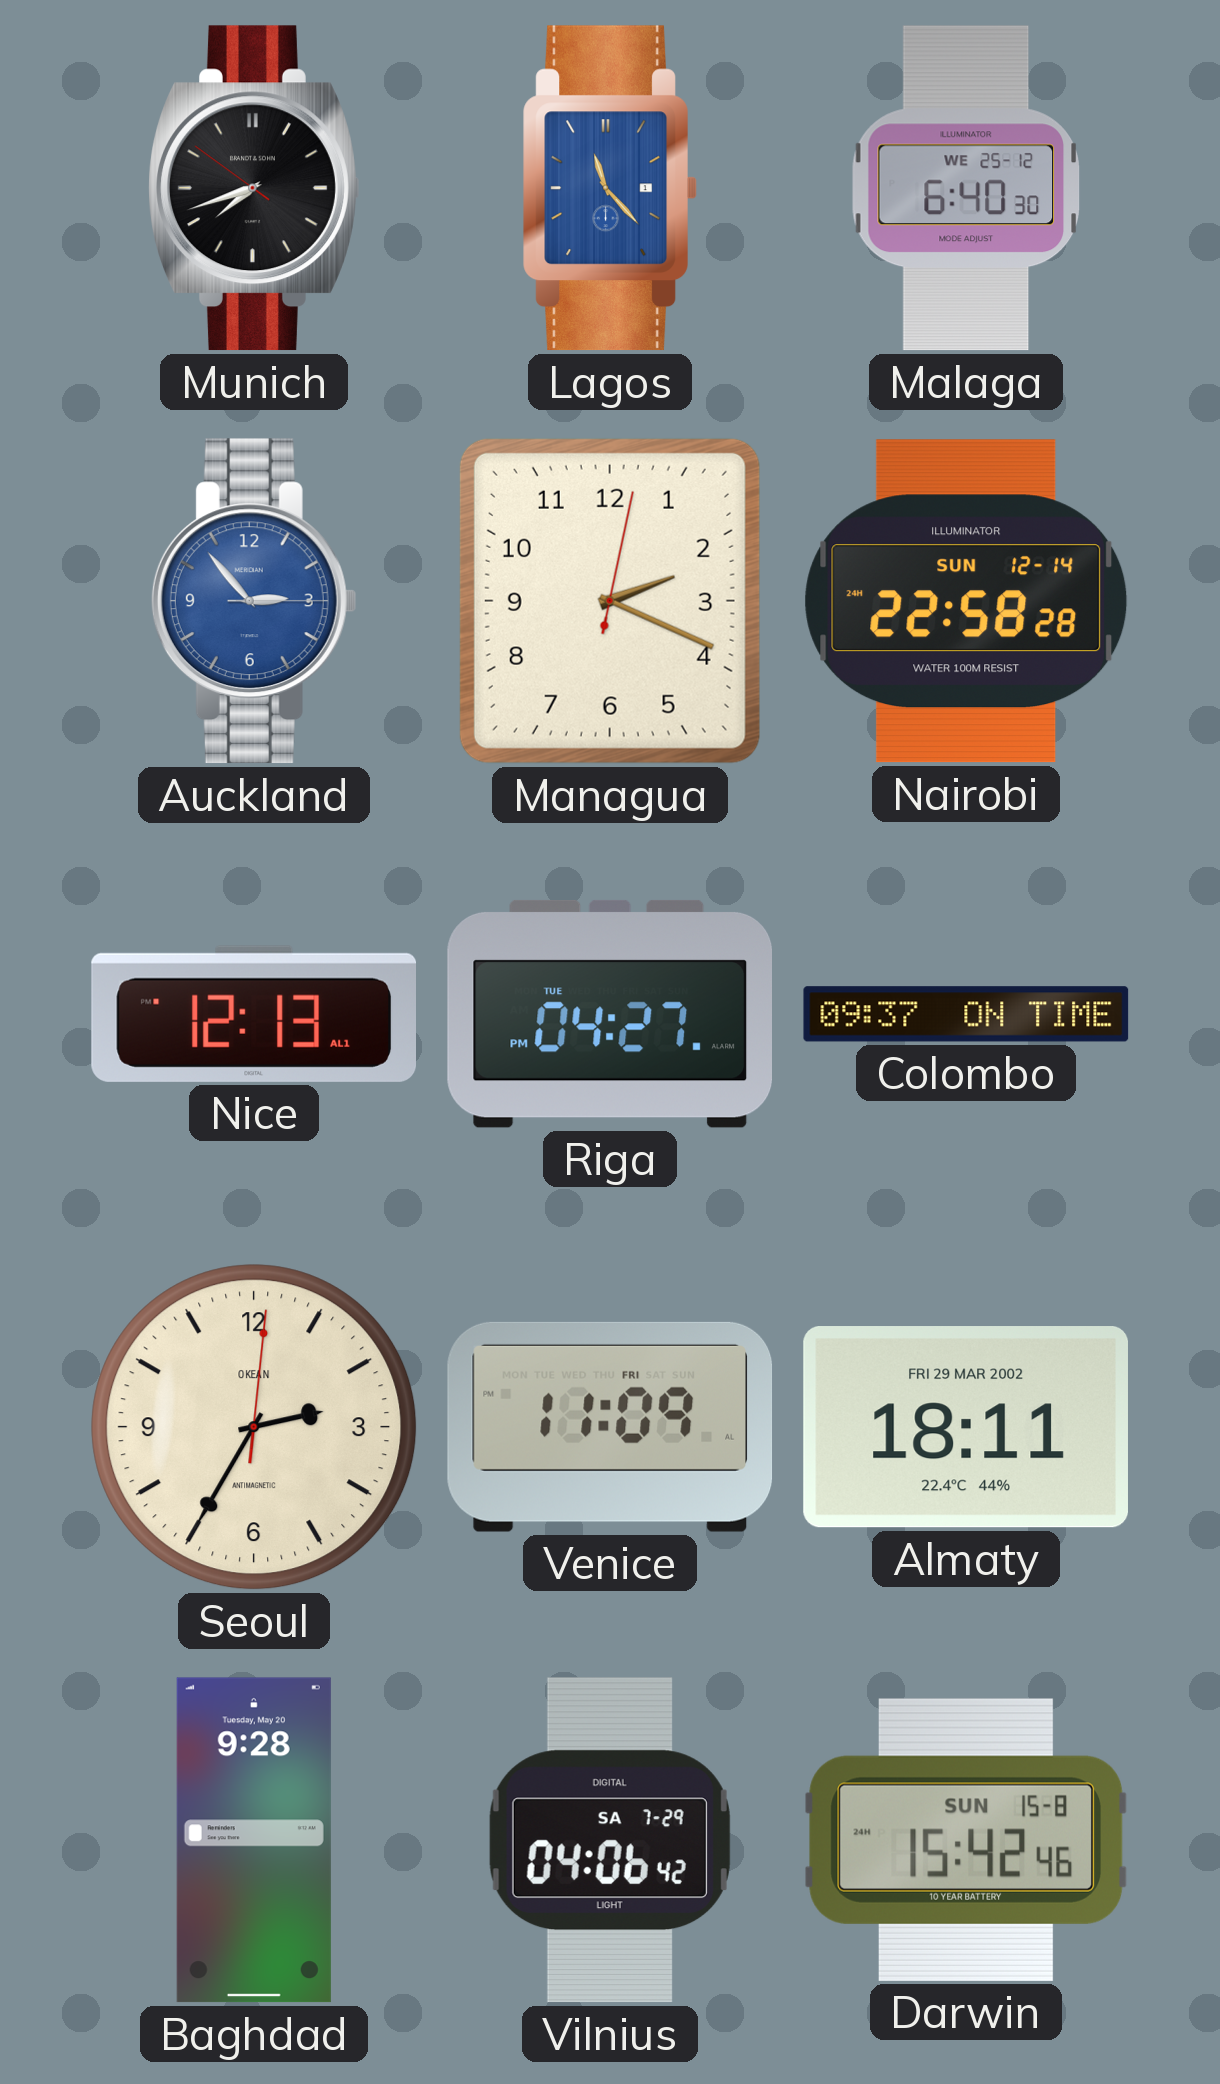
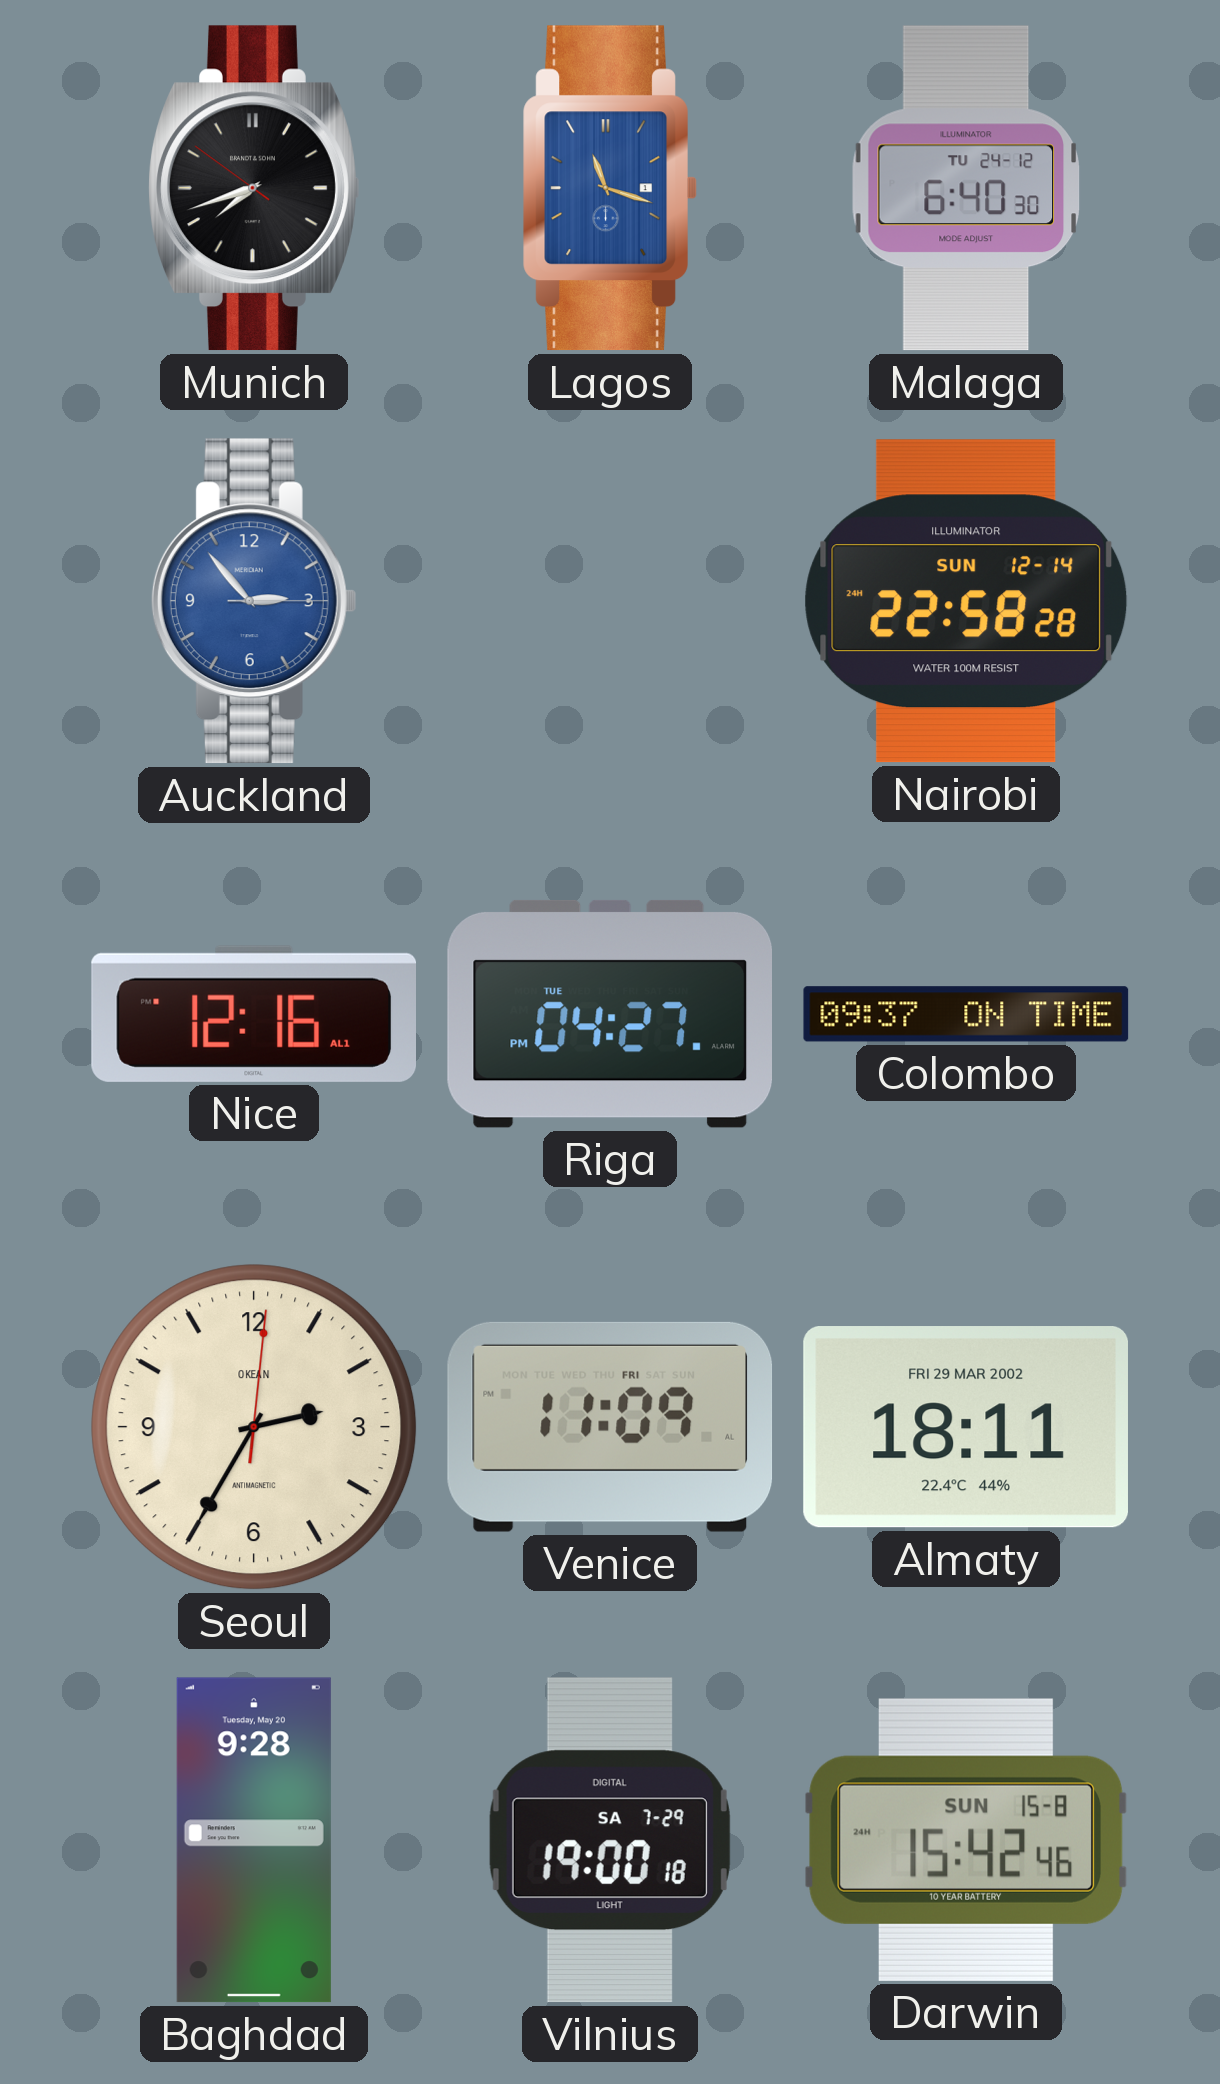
Lagos: 11:23 -> 11:18 (610, 188)
Malaga date: WE 25-12 -> TU 24-12 (965, 188)
Managua: 2:19 -> none (610, 601)
Nice: 12:13 -> 12:16 (253, 1014)
Vilnius: 04:06 -> 19:00 (610, 1840)
